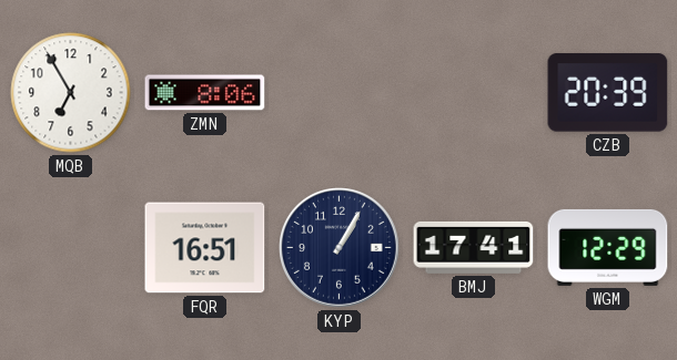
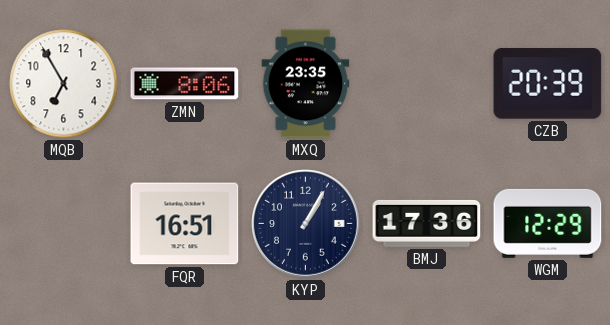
MXQ: none -> 23:35 (306, 84)
BMJ: 17:41 -> 17:36 (427, 223)
